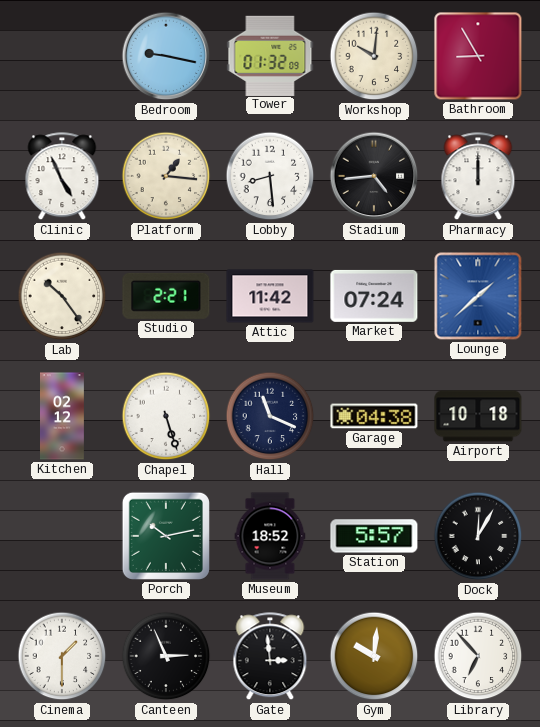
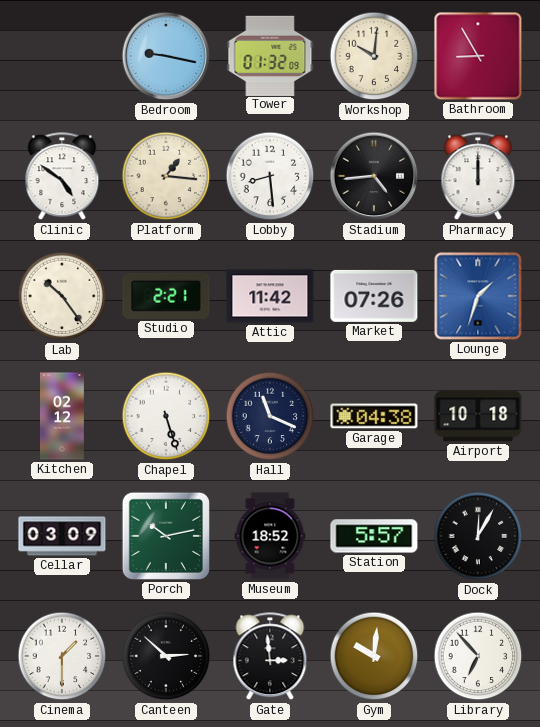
Clinic: 4:56 -> 4:51 (62, 177)
Market: 07:24 -> 07:26 (374, 296)
Lounge: 1:38 -> 1:33 (478, 296)
Cellar: none -> 03:09 (62, 536)
Canteen: 2:56 -> 2:52 (166, 656)
